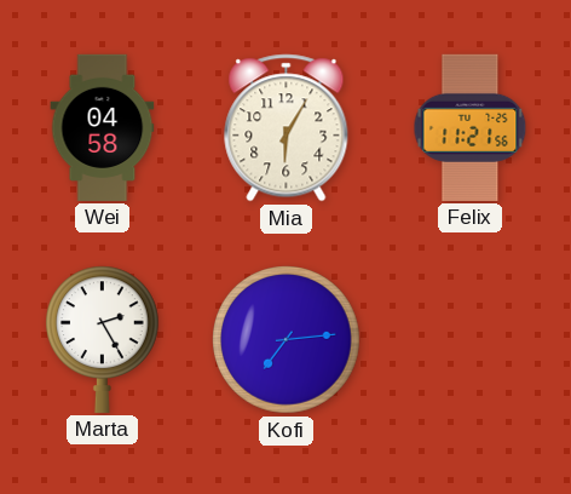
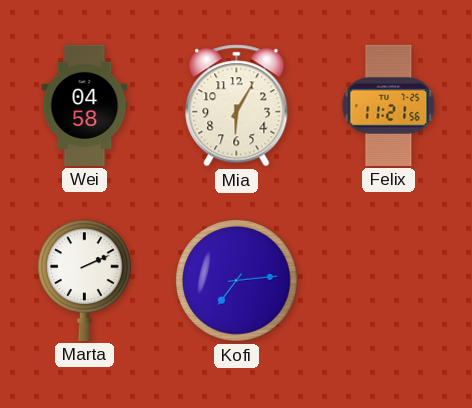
Marta: 2:25 -> 2:11 (85, 280)
